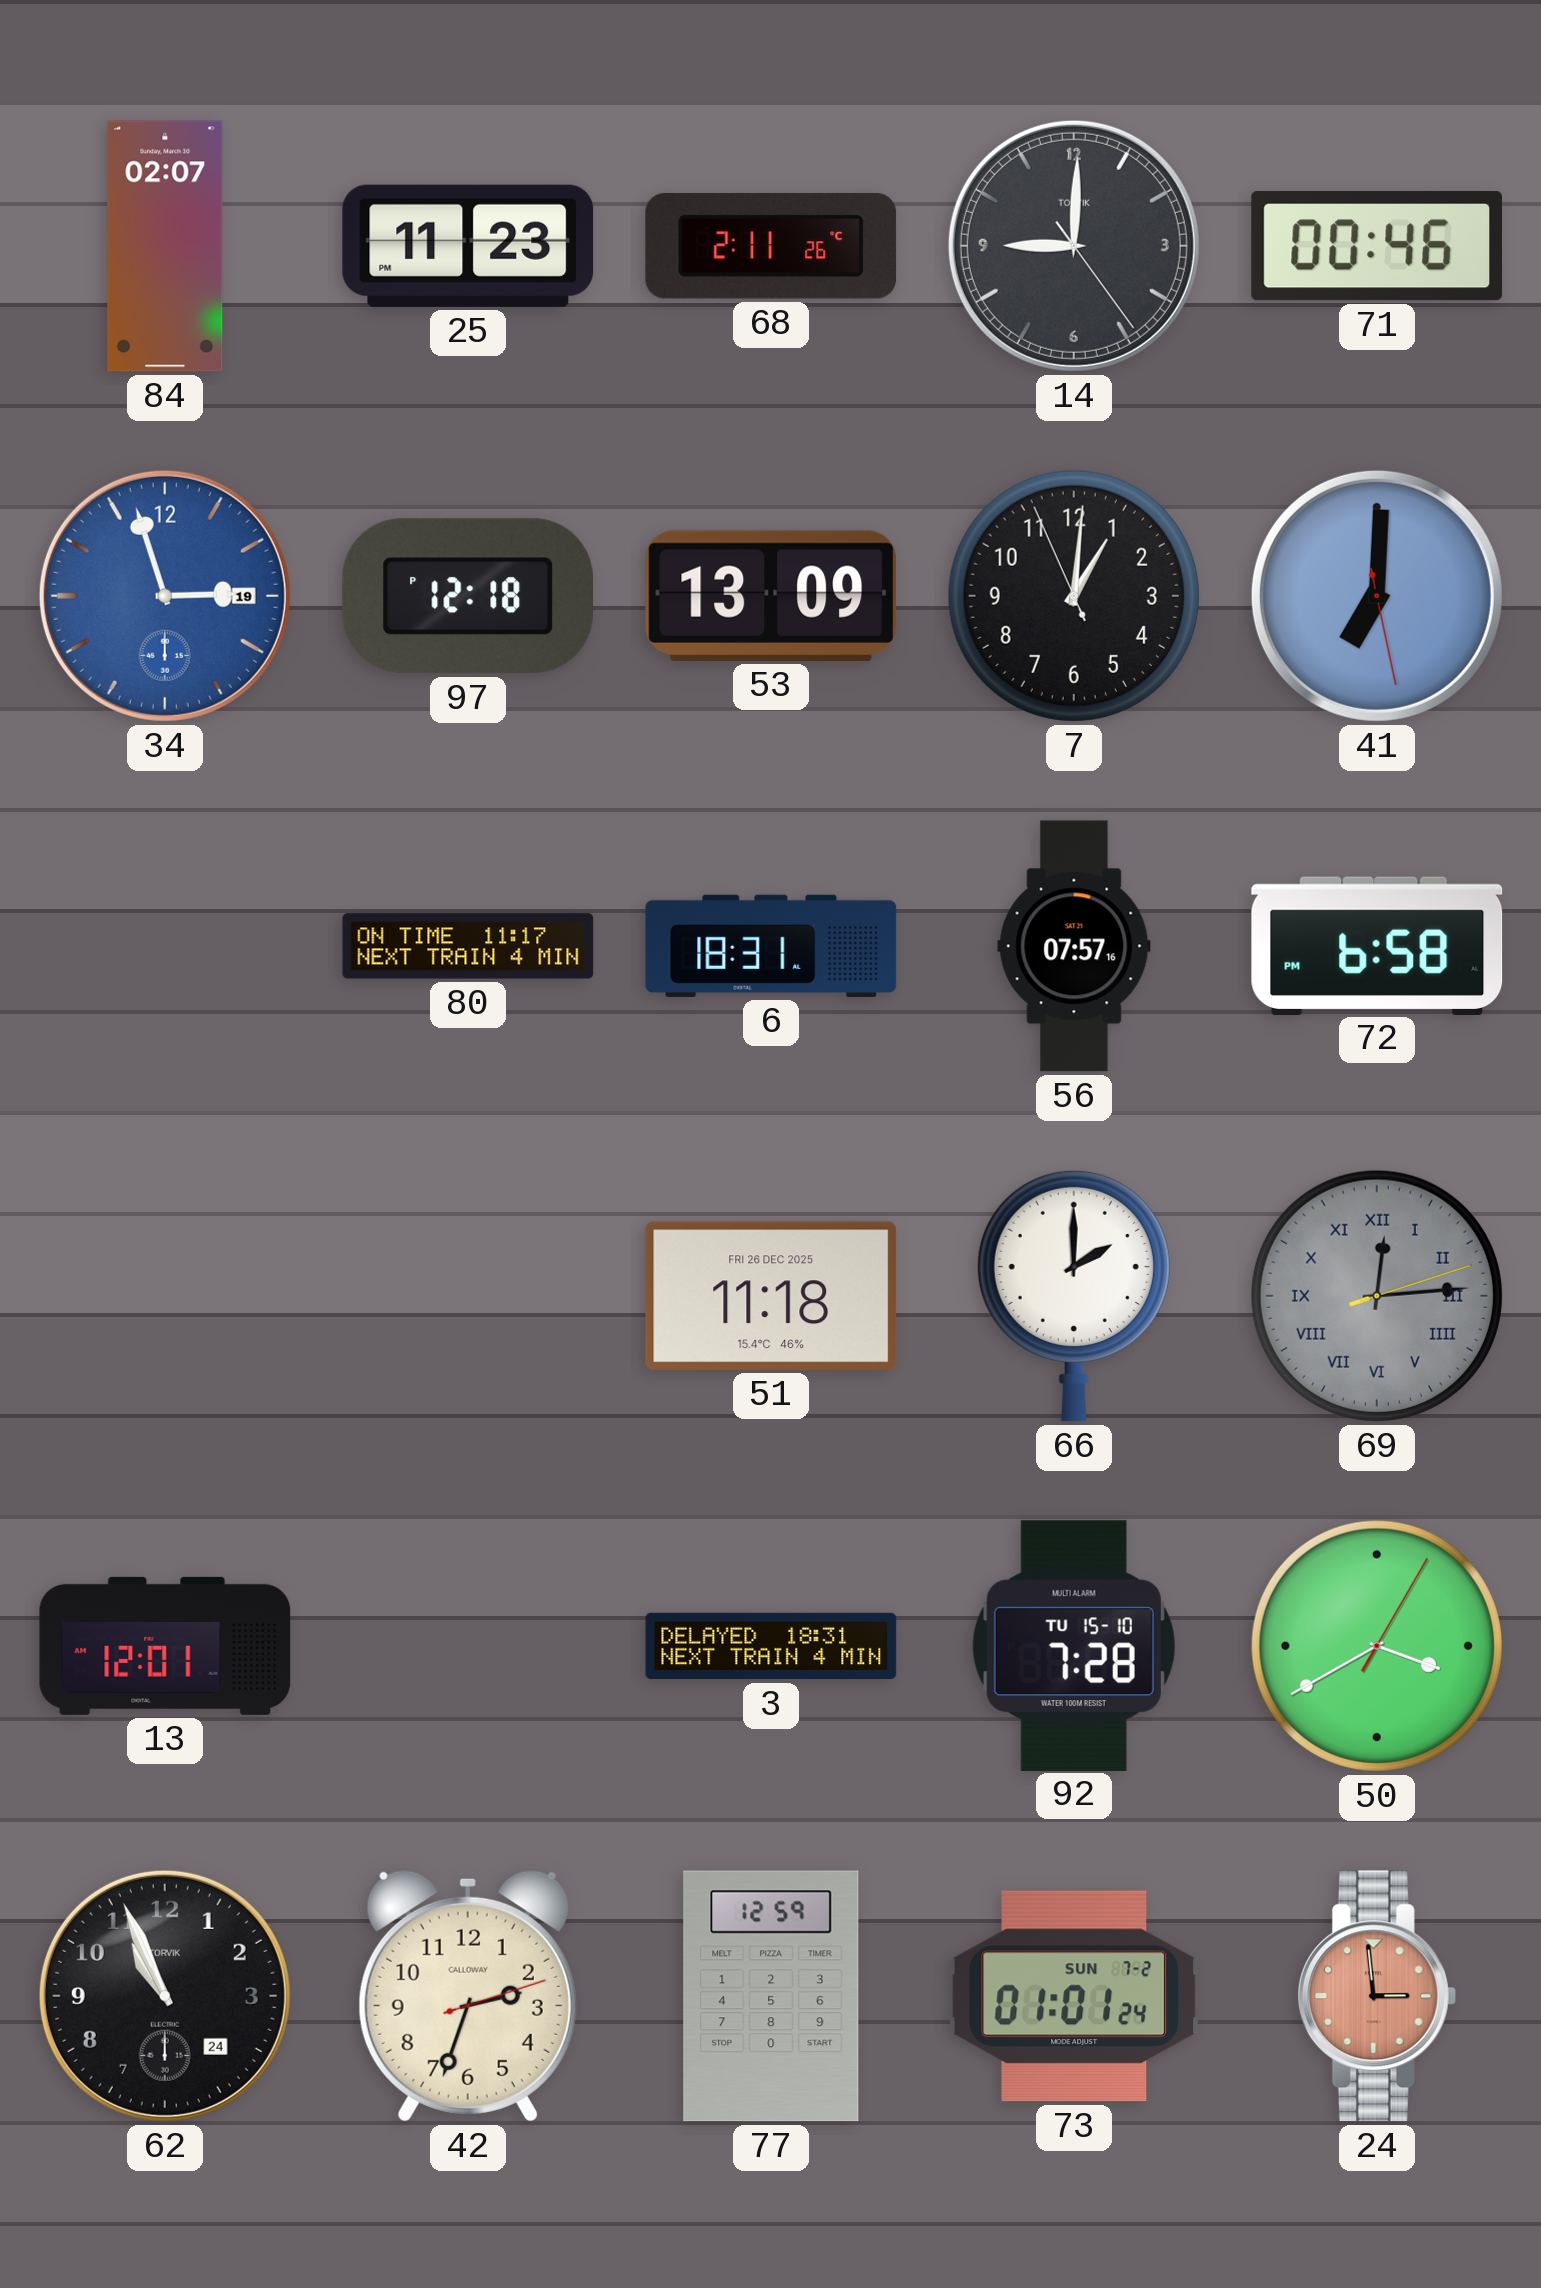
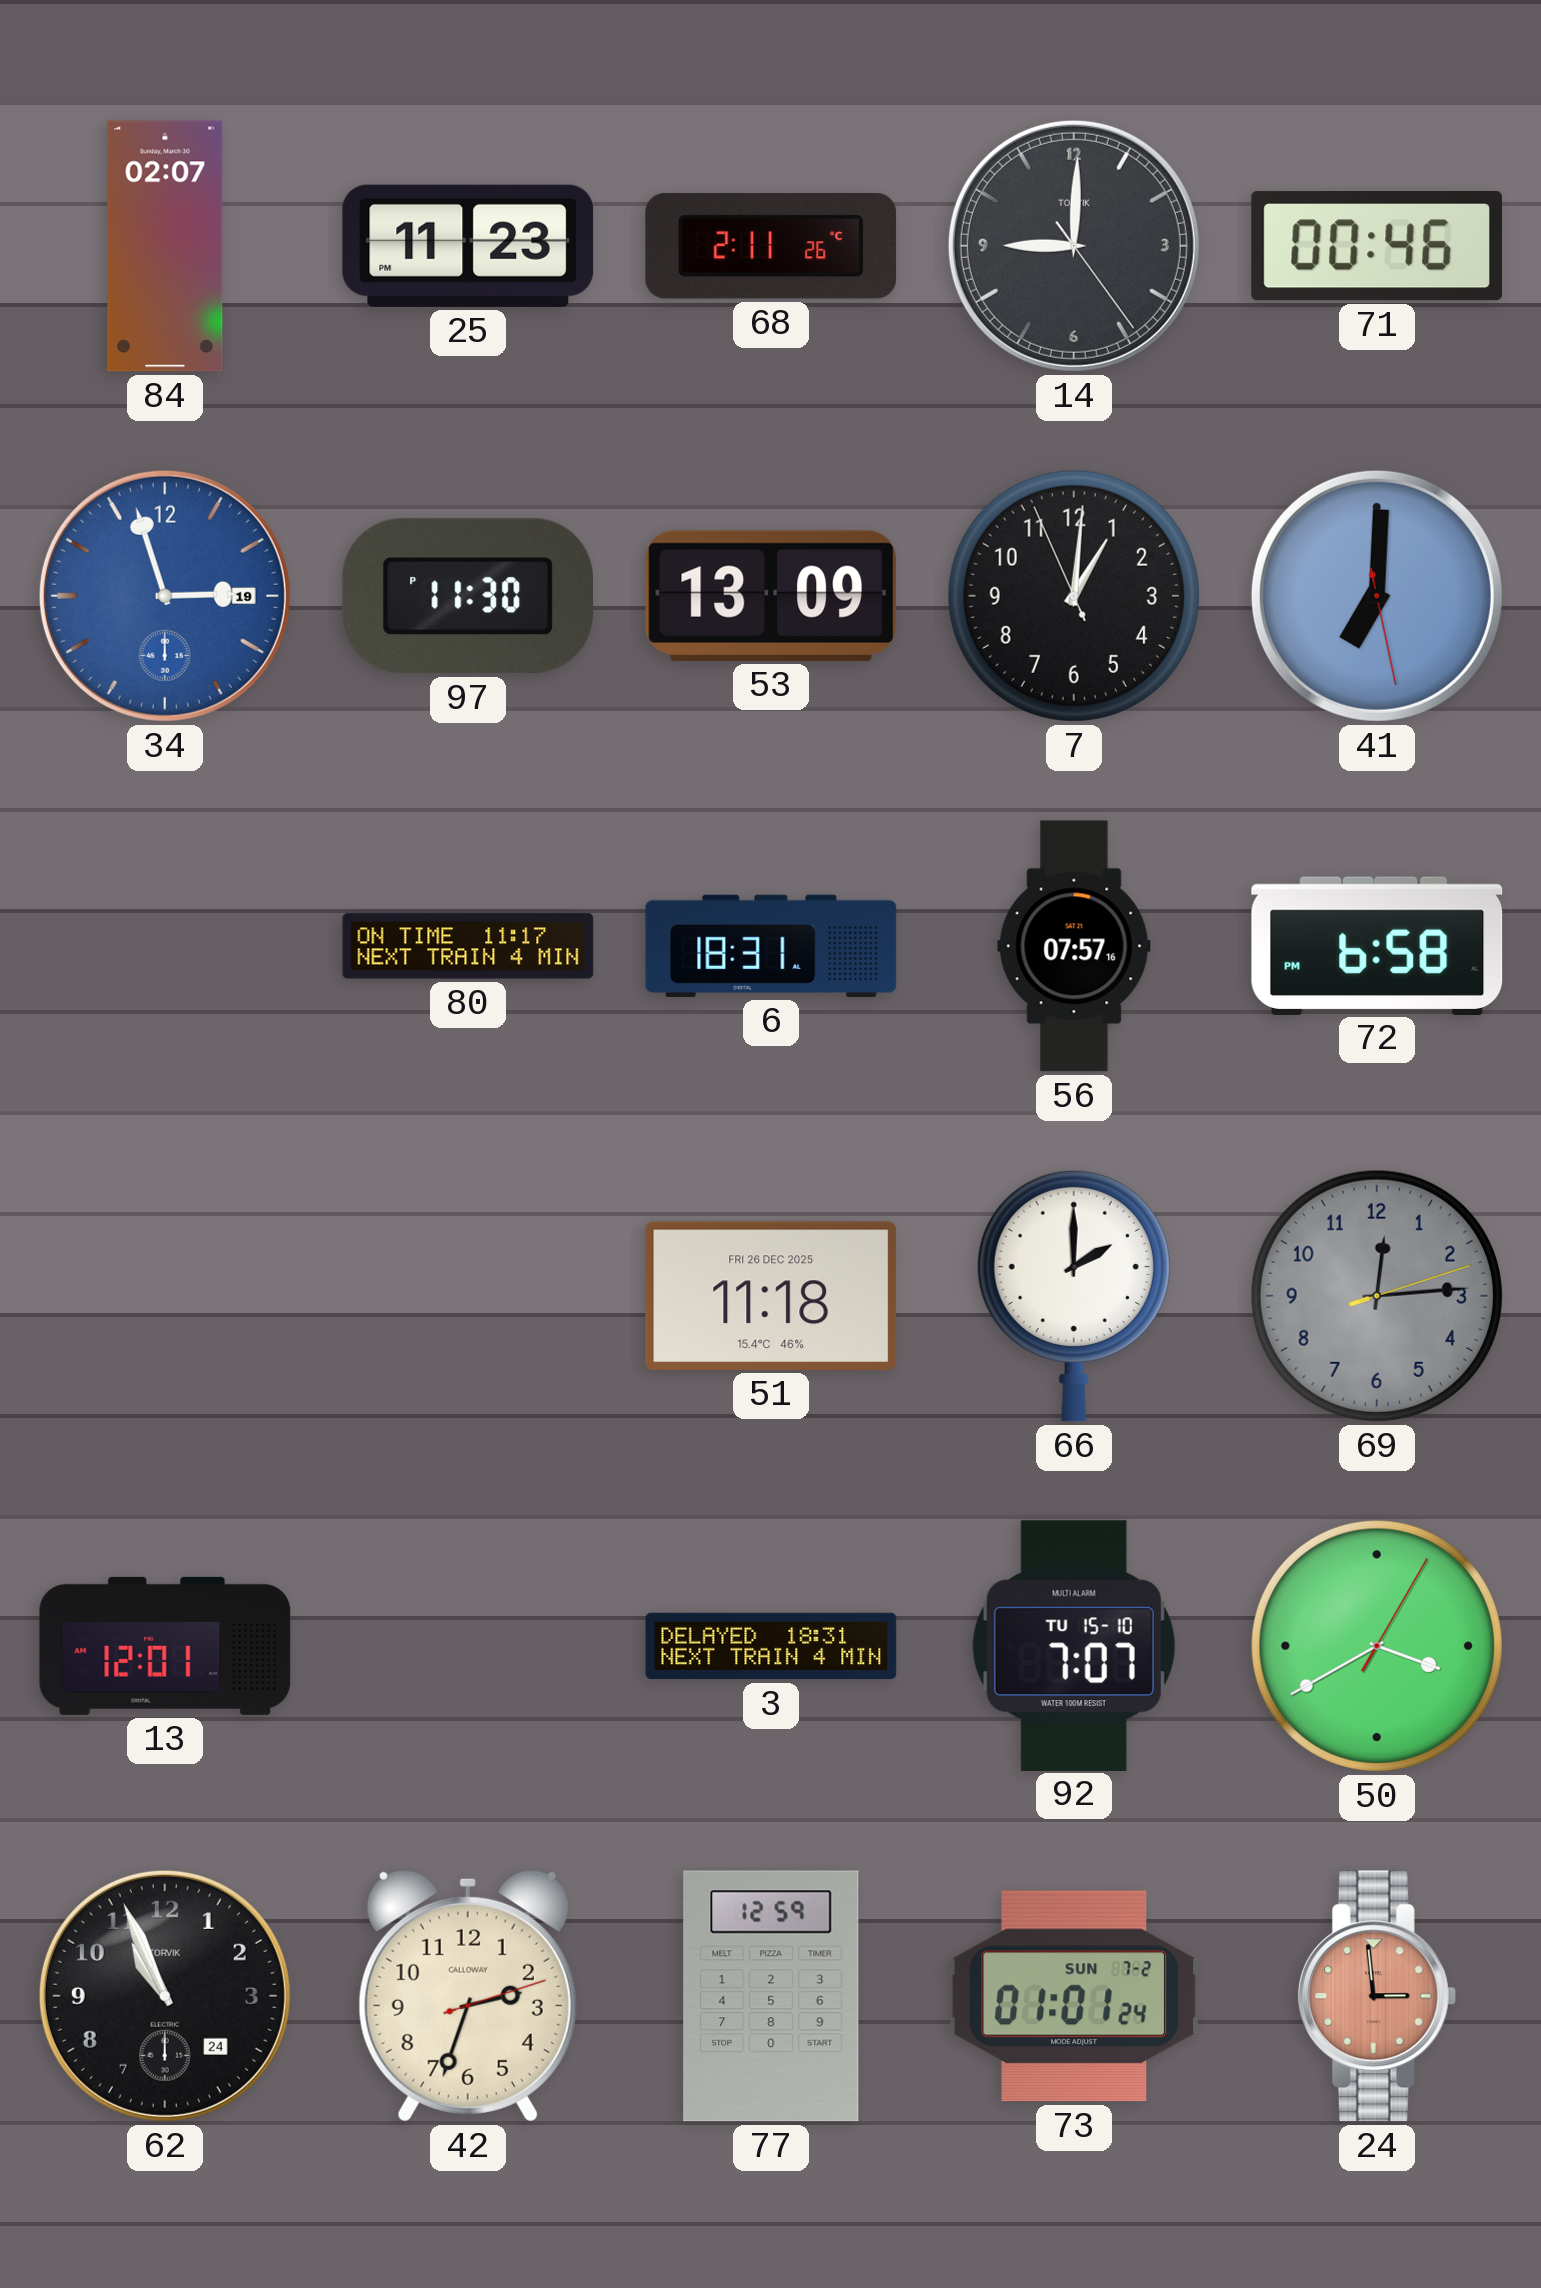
97: 12:18 -> 11:30 (467, 596)
69 numerals: Roman -> Arabic (1377, 1296)
92: 7:28 -> 7:07 (1074, 1645)
